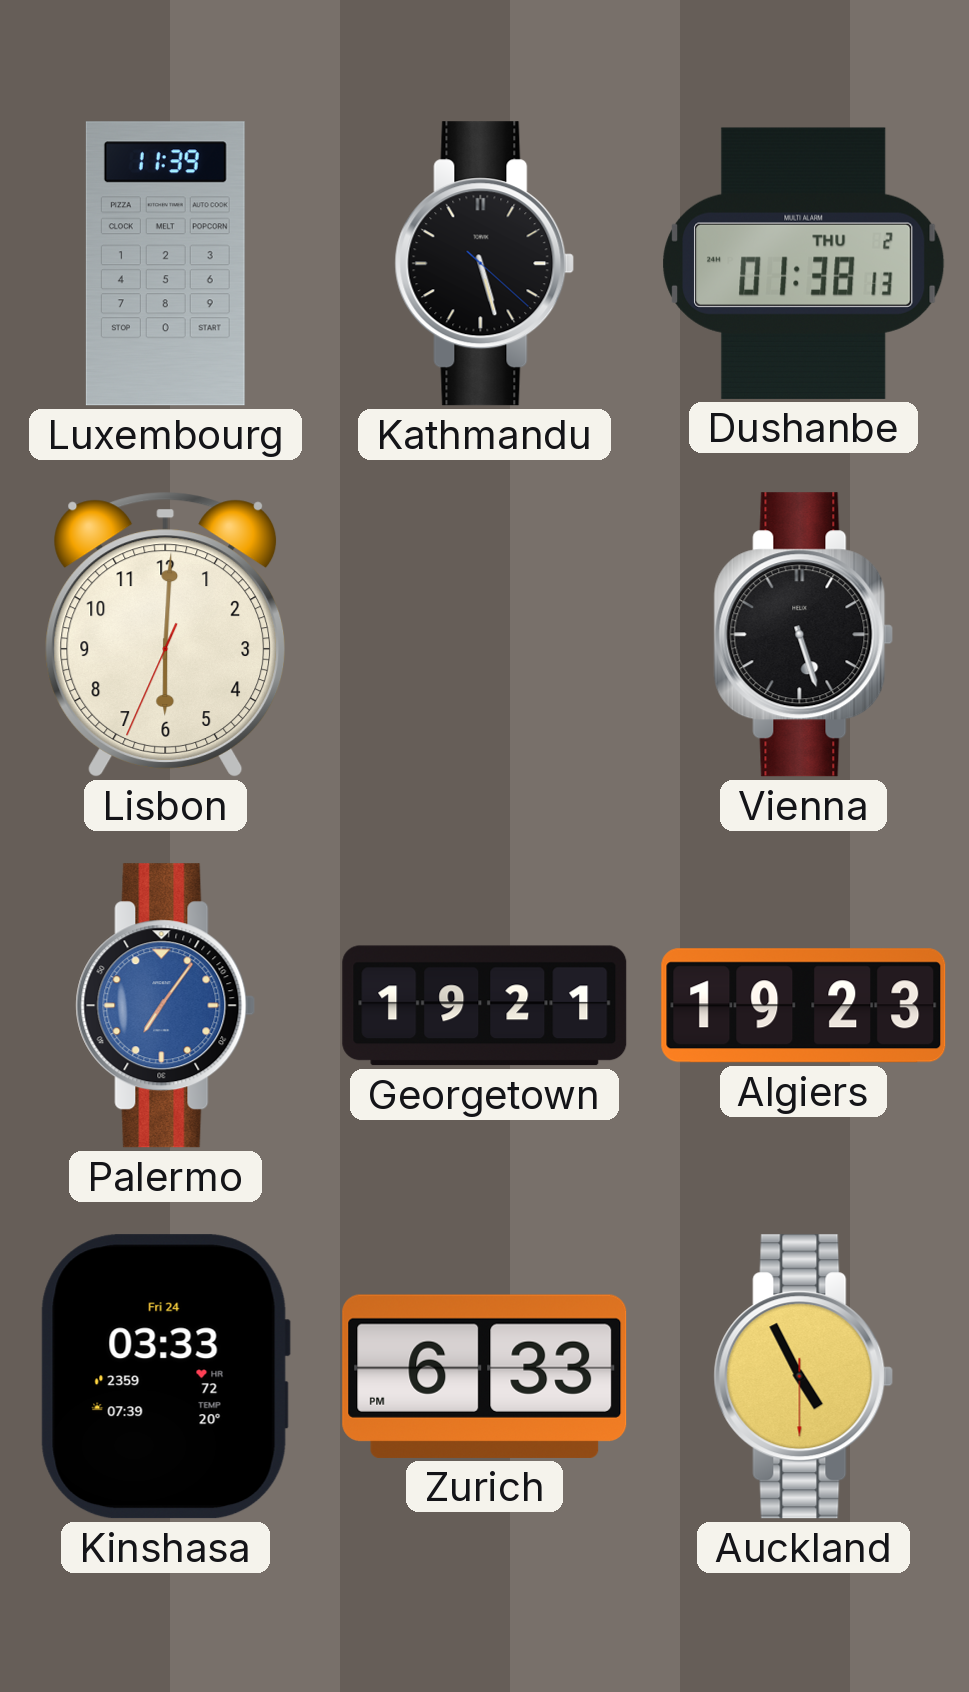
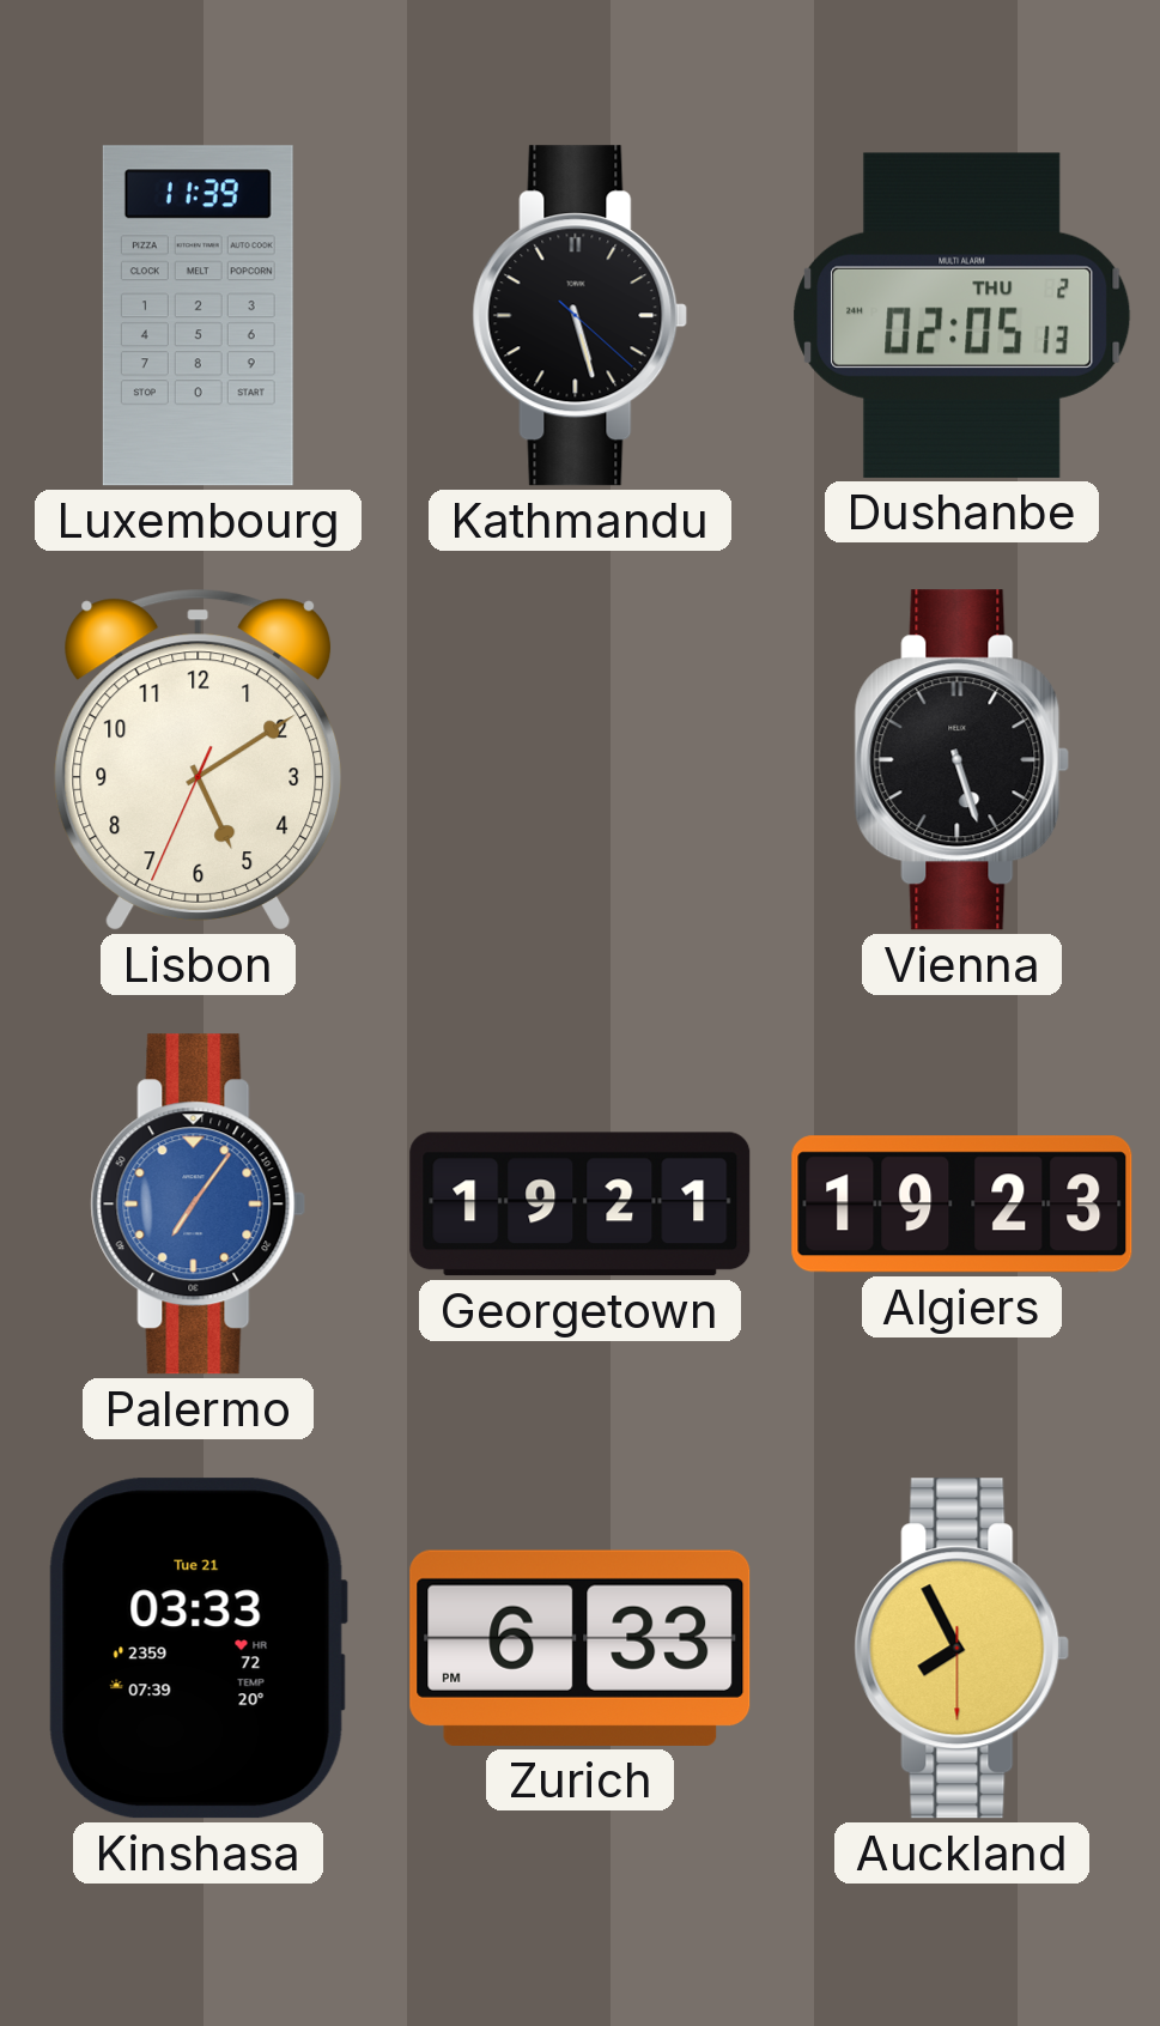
Dushanbe: 01:38 -> 02:05 (962, 315)
Lisbon: 6:00 -> 5:09 (199, 759)
Kinshasa date: Fri 24 -> Tue 21 (198, 1649)
Auckland: 4:55 -> 7:55 (962, 1649)
